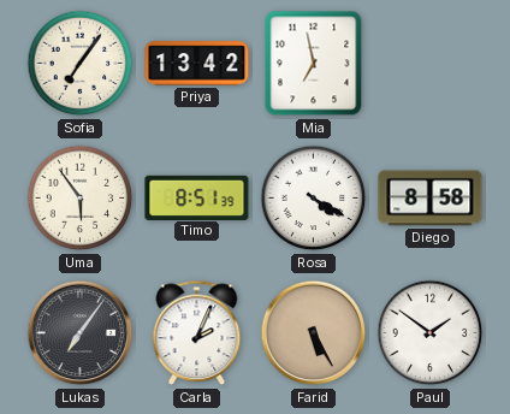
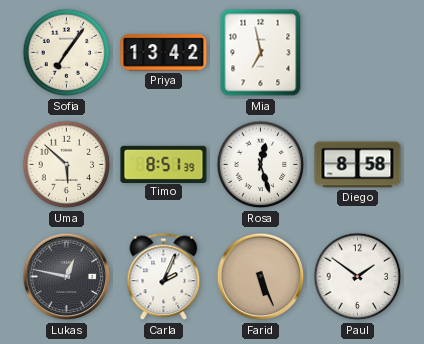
Uma: 5:54 -> 5:52 (67, 165)
Rosa: 4:20 -> 12:27 (261, 165)
Lukas: 7:06 -> 12:47 (67, 277)
Farid: 5:25 -> 5:26 (261, 277)
